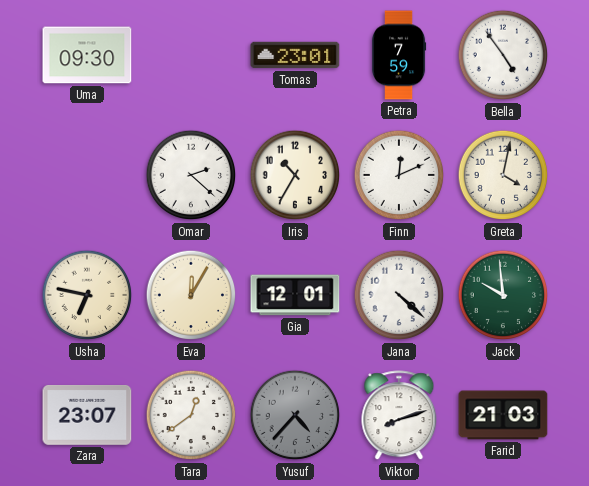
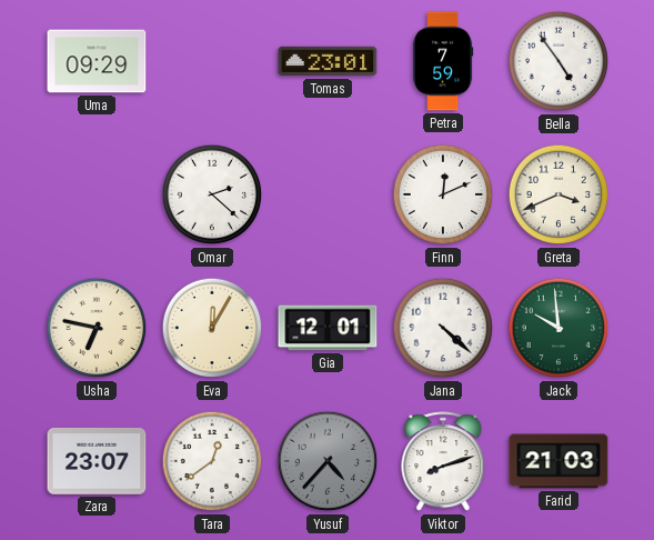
Uma: 09:30 -> 09:29 (97, 61)
Iris: 10:35 -> none (295, 175)
Greta: 4:02 -> 3:41 (559, 194)
